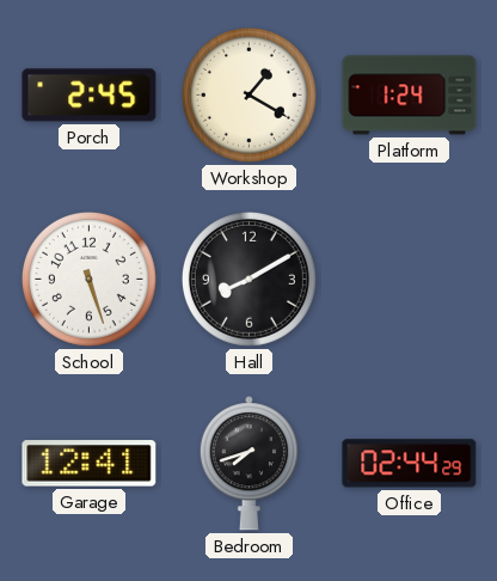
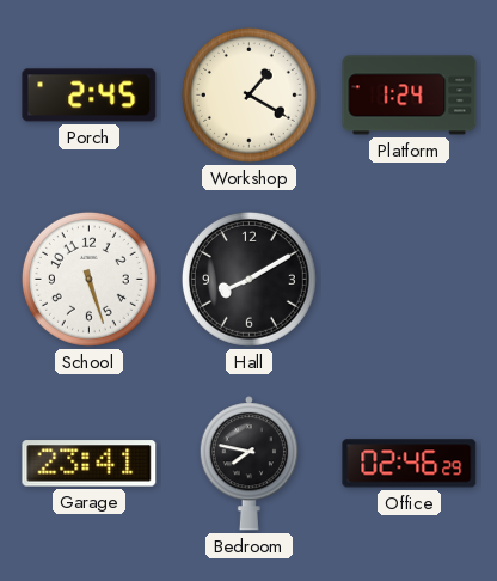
Garage: 12:41 -> 23:41 (90, 464)
Bedroom: 7:42 -> 7:47 (249, 464)
Office: 02:44 -> 02:46 (410, 464)
